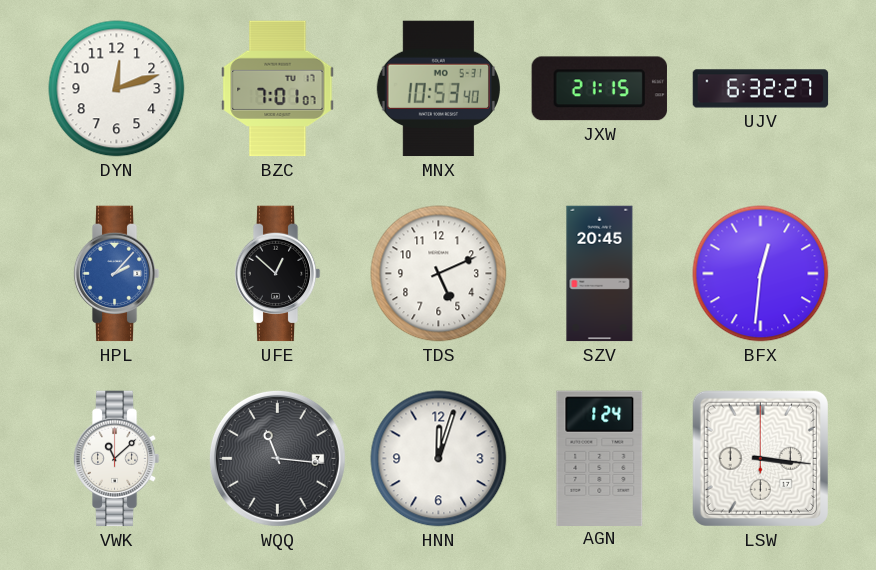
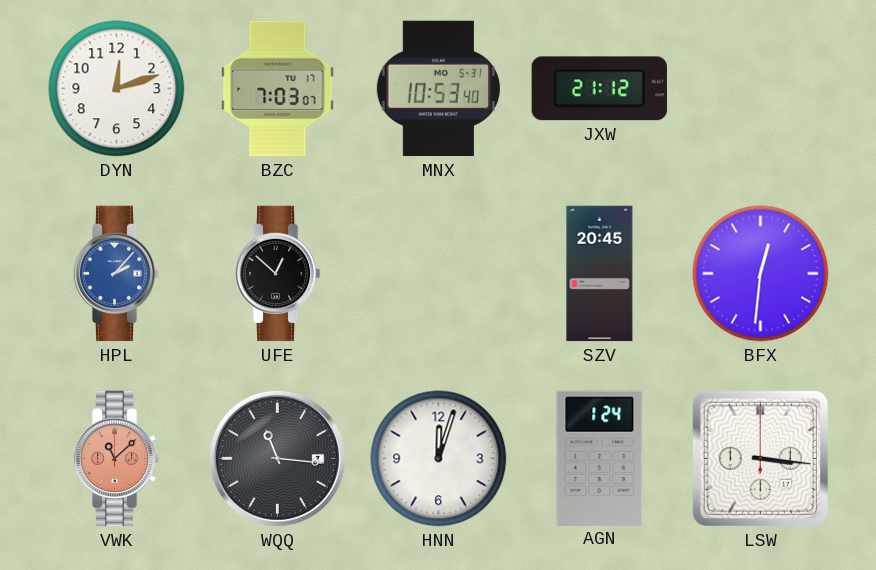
BZC: 7:01 -> 7:03 (278, 89)
JXW: 21:15 -> 21:12 (599, 89)
UJV: 6:32 -> none (761, 89)
TDS: 5:11 -> none (439, 274)
VWK dial: white -> salmon (116, 459)
